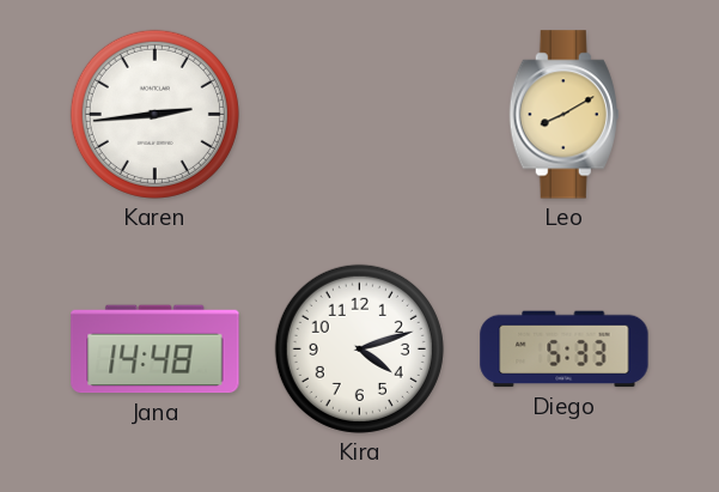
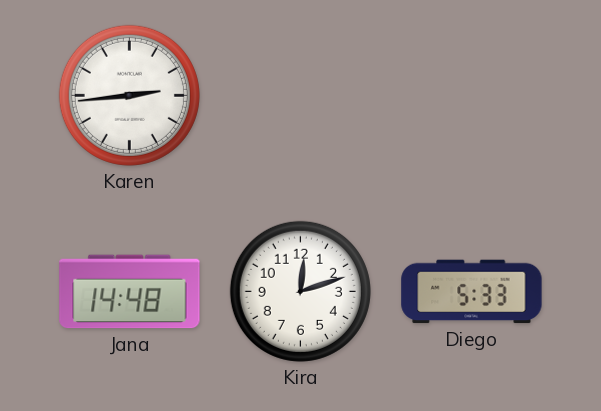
Leo: 8:10 -> none (563, 115)
Kira: 4:12 -> 12:12 (300, 291)
